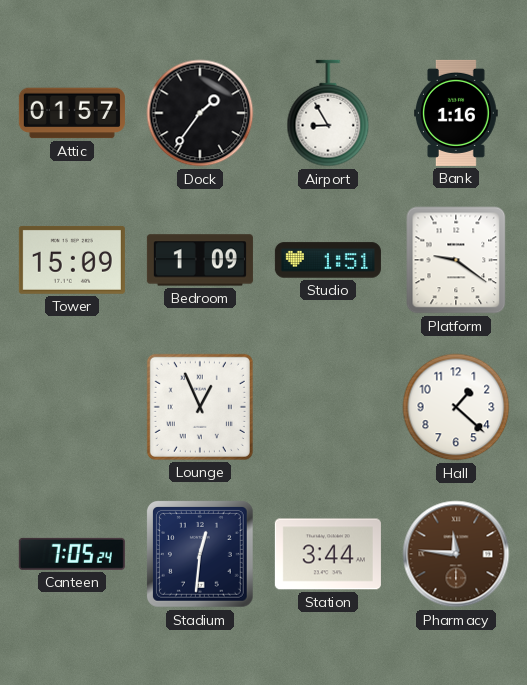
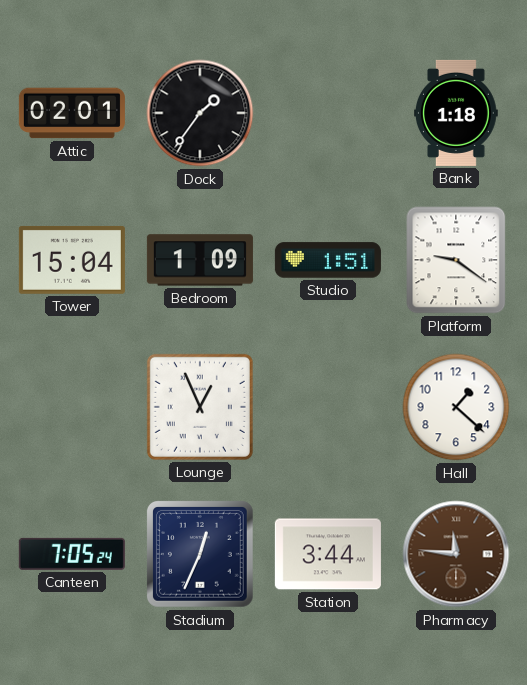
Attic: 01:57 -> 02:01 (72, 113)
Airport: 8:55 -> none (328, 113)
Bank: 1:16 -> 1:18 (457, 113)
Tower: 15:09 -> 15:04 (72, 260)
Stadium: 12:31 -> 12:34 (200, 554)
